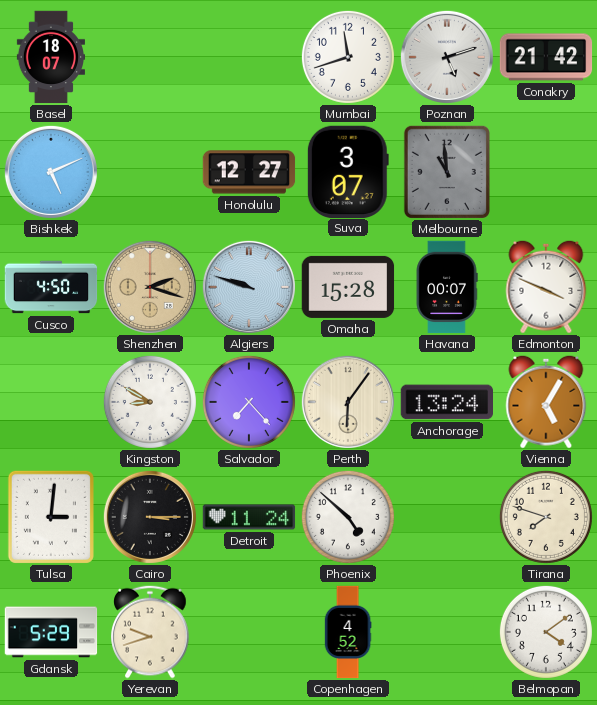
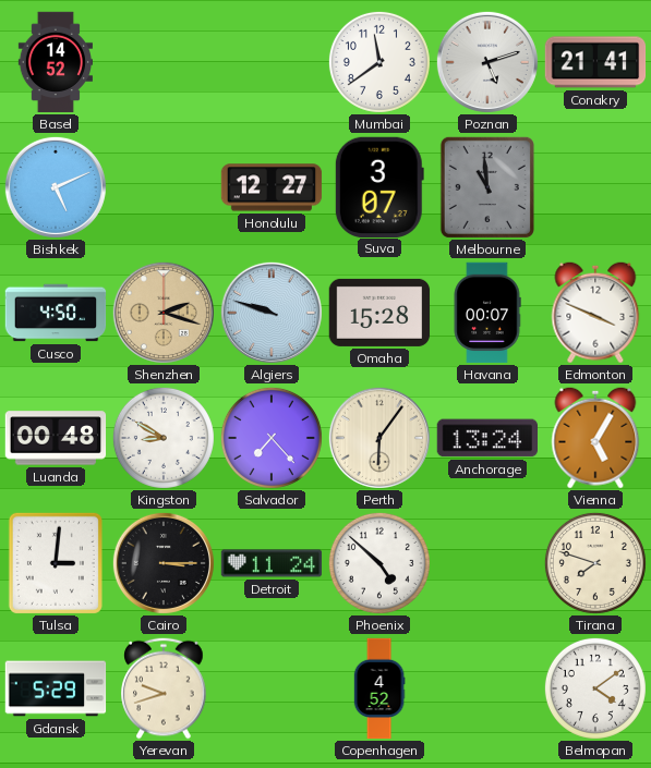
Basel: 18:07 -> 14:52 (55, 62)
Mumbai: 11:42 -> 11:39 (379, 62)
Conakry: 21:42 -> 21:41 (595, 62)
Luanda: none -> 00:48 (56, 438)
